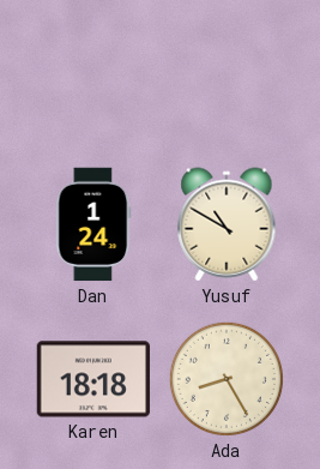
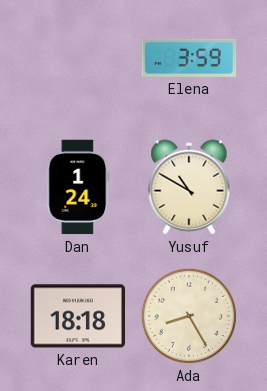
Elena: none -> 3:59 (189, 58)
